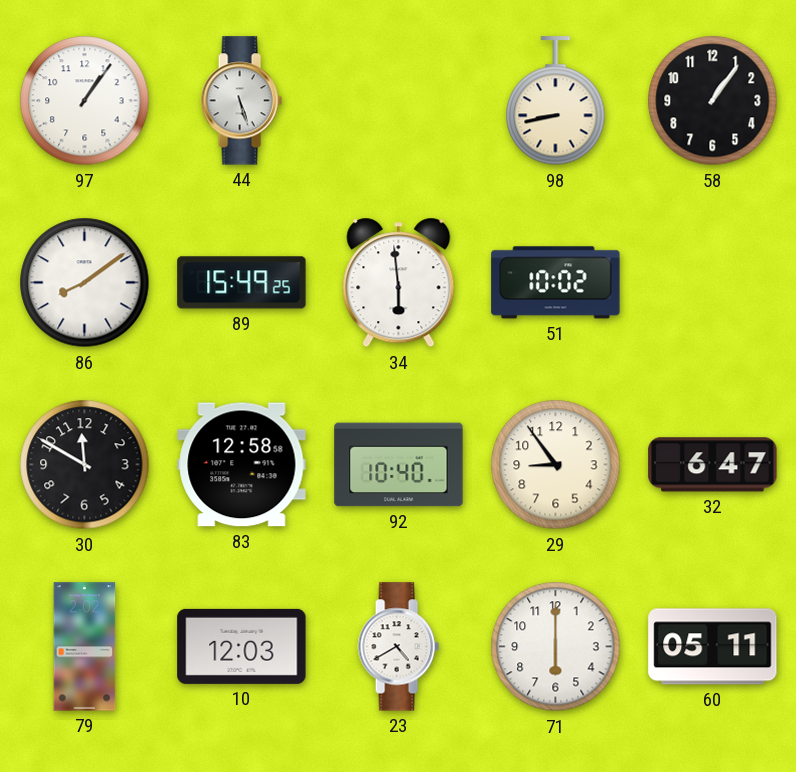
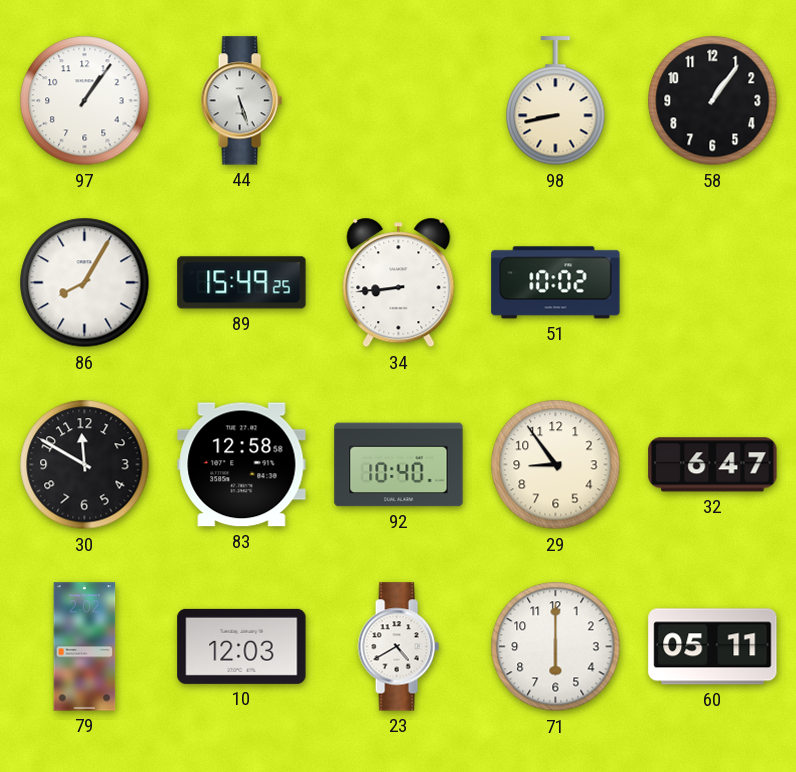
86: 8:09 -> 8:05 (85, 283)
34: 5:59 -> 8:44 (399, 283)
